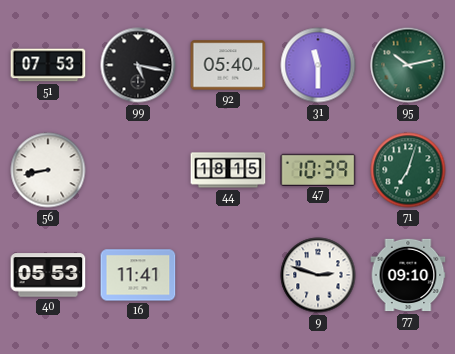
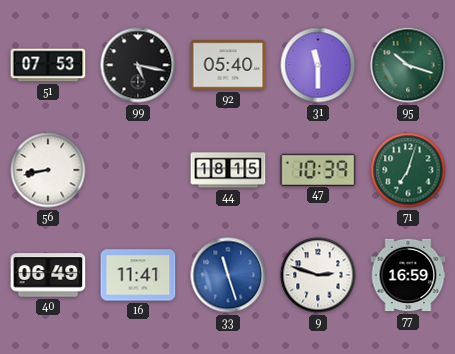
95: 10:13 -> 10:18 (408, 65)
40: 05:53 -> 06:49 (48, 275)
33: none -> 11:27 (228, 275)
77: 09:10 -> 16:59 (408, 275)
